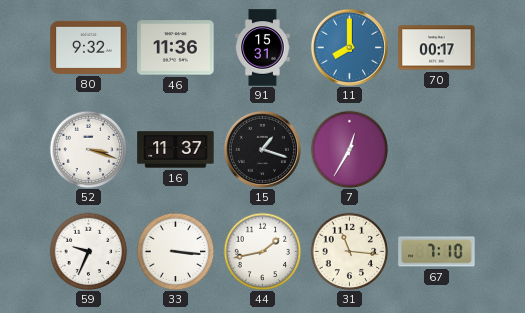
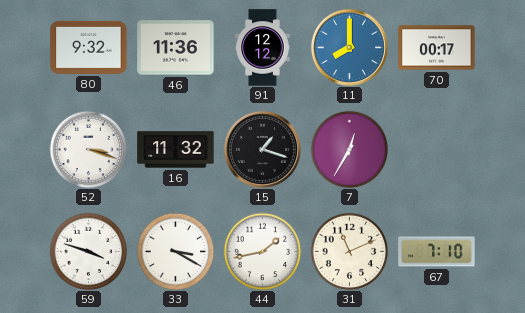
91: 15:31 -> 12:12 (263, 48)
16: 11:37 -> 11:32 (176, 150)
59: 9:34 -> 3:48 (88, 251)
33: 3:16 -> 3:20 (175, 251)
31: 11:16 -> 11:11 (349, 251)
